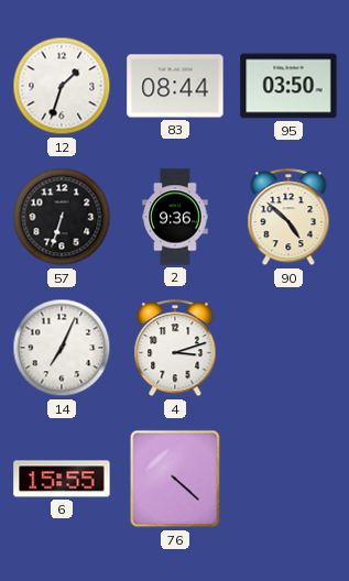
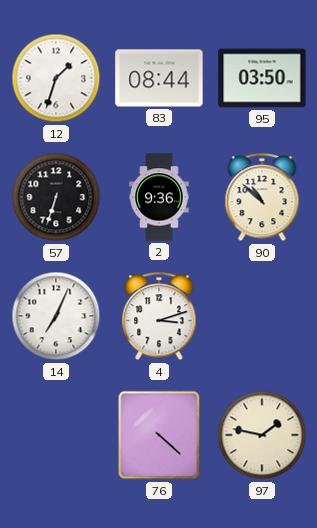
90: 4:52 -> 10:52 (262, 198)
6: 15:55 -> none (62, 479)
97: none -> 1:47 (262, 435)
